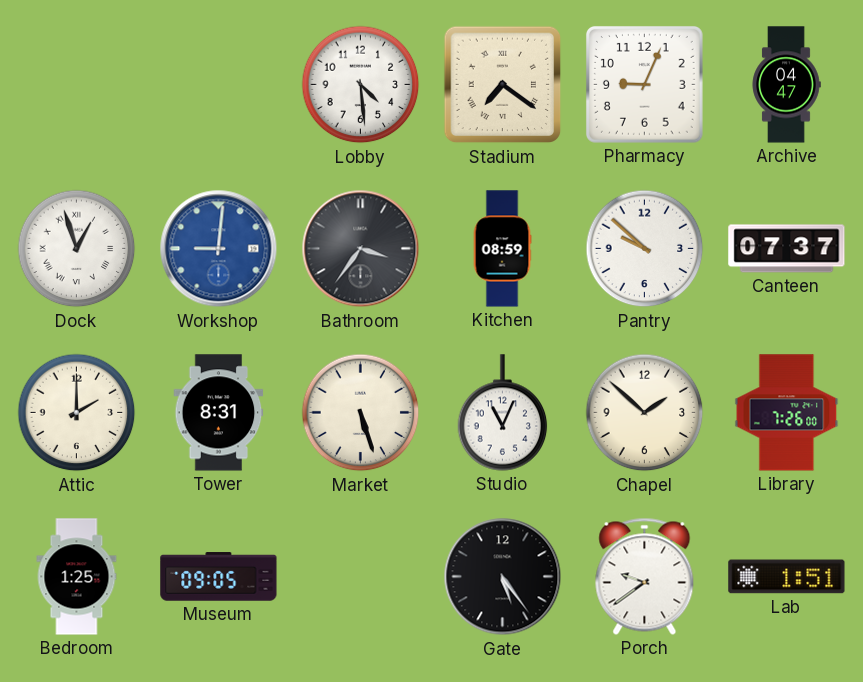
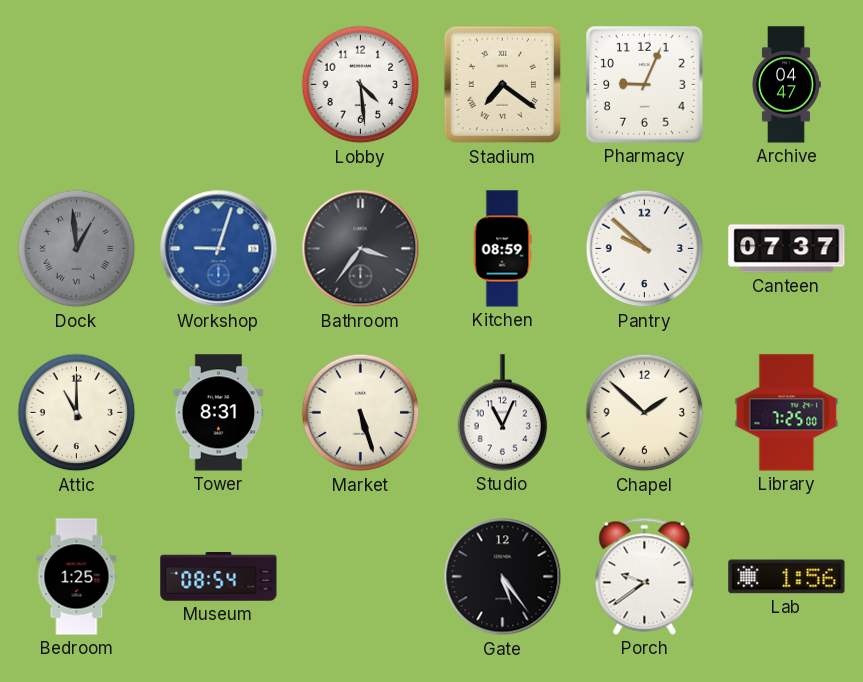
Dock: 12:57 -> 12:59 (77, 249)
Dock dial: white -> grey (77, 249)
Workshop: 9:01 -> 9:03 (219, 249)
Attic: 2:00 -> 11:00 (77, 413)
Library: 7:26 -> 7:25 (787, 413)
Museum: 09:05 -> 08:54 (219, 577)
Lab: 1:51 -> 1:56 (787, 577)
